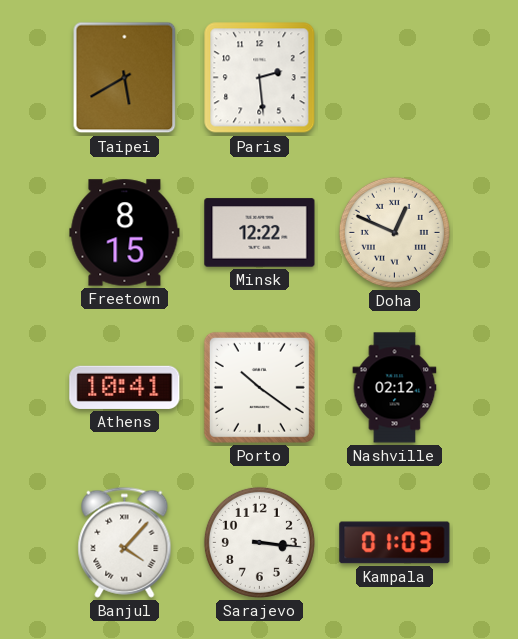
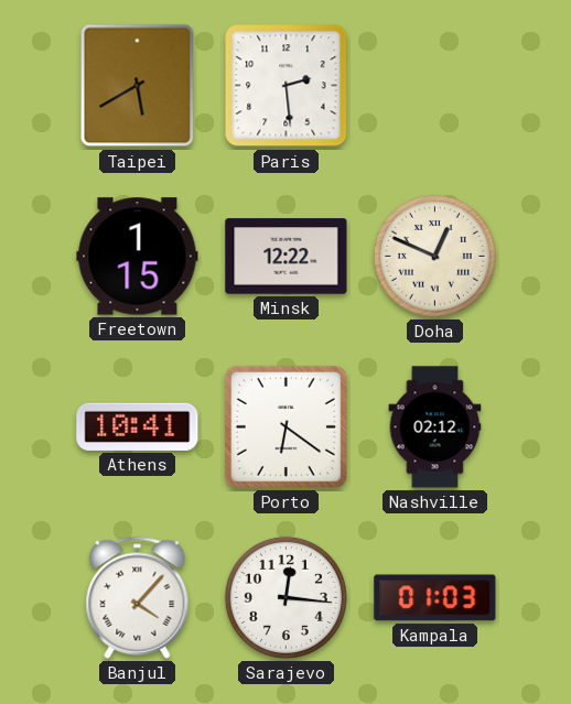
Freetown: 8:15 -> 1:15 (138, 257)
Porto: 10:21 -> 6:21 (285, 426)
Sarajevo: 3:16 -> 12:16 (285, 597)
